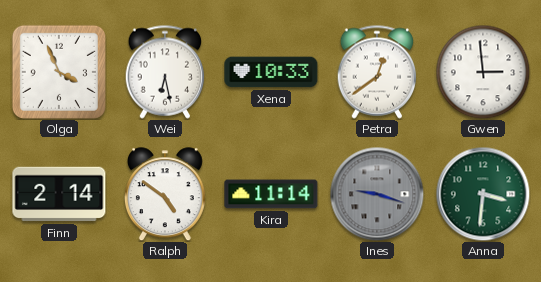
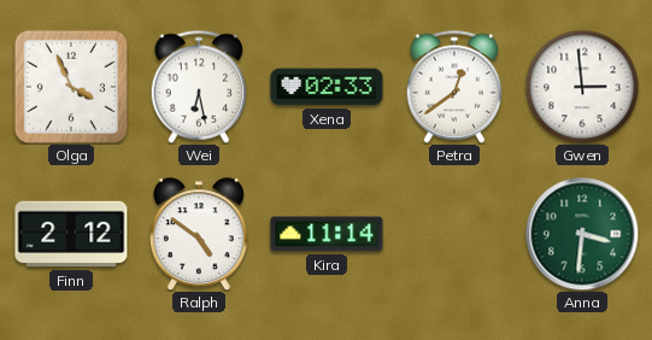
Xena: 10:33 -> 02:33 (327, 87)
Finn: 2:14 -> 2:12 (71, 234)
Ines: 9:18 -> none (377, 194)
